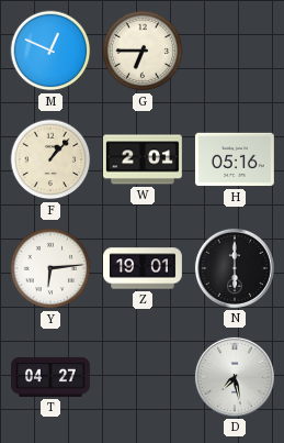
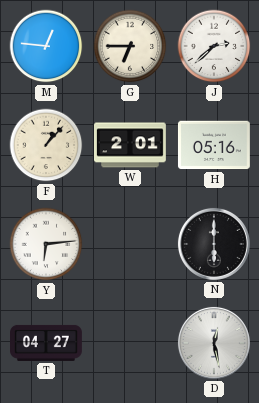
M: 12:49 -> 12:46 (46, 46)
J: none -> 2:38 (214, 46)
Z: 19:01 -> none (144, 268)
D: 7:28 -> 12:28 (214, 343)
